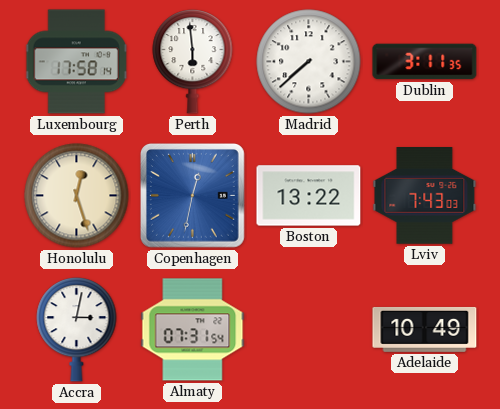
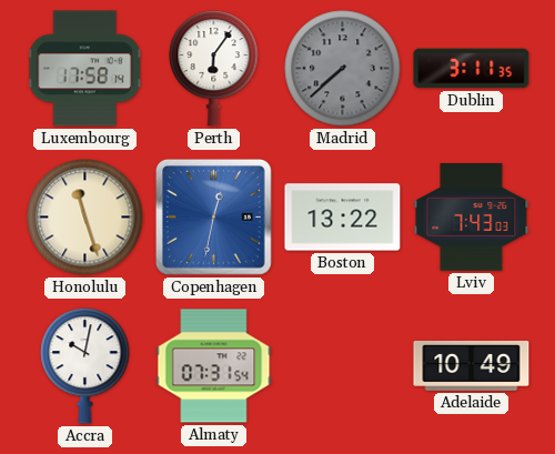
Perth: 5:59 -> 6:06 (214, 69)
Madrid dial: white -> grey (343, 69)
Honolulu: 12:27 -> 11:27 (85, 218)
Accra: 3:02 -> 10:02 (85, 366)
